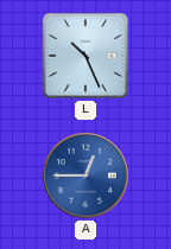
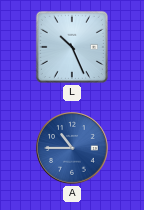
A: 12:45 -> 10:45 (72, 148)
